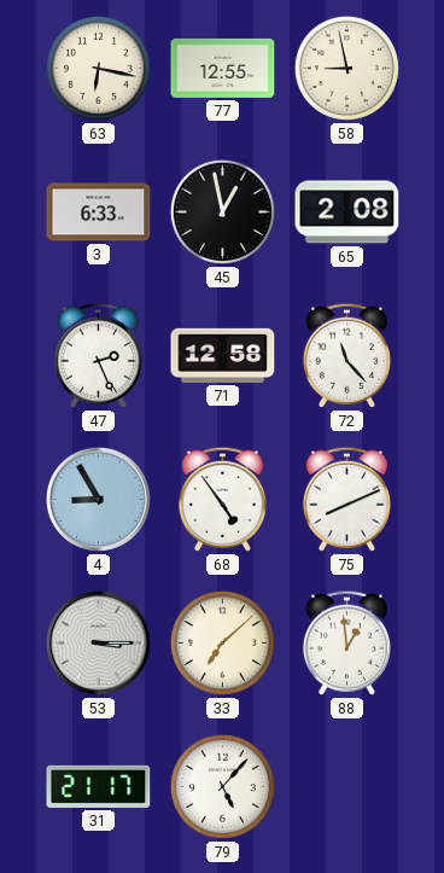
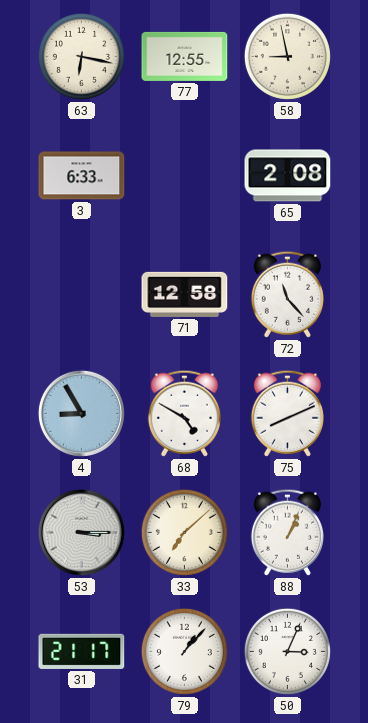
45: 12:58 -> none (222, 211)
47: 2:26 -> none (98, 355)
68: 4:54 -> 4:50 (184, 413)
88: 12:59 -> 1:04 (287, 532)
79: 5:07 -> 1:07 (184, 651)
50: none -> 3:04 (287, 651)
